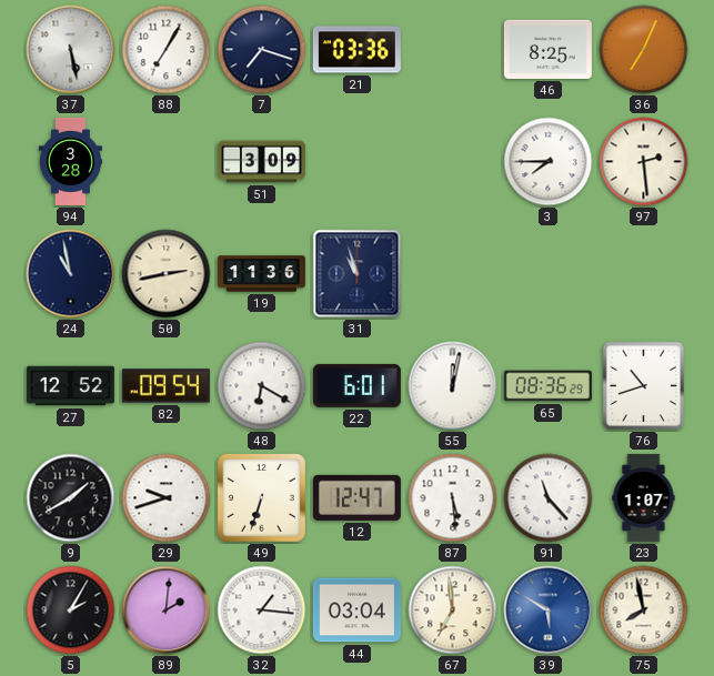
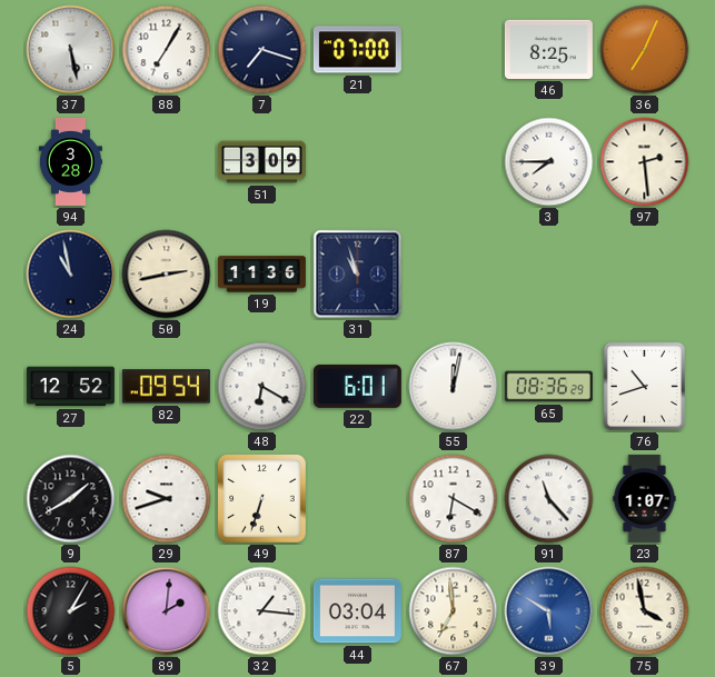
21: 03:36 -> 07:00 (357, 50)
12: 12:47 -> none (356, 497)
87: 5:29 -> 6:20 (454, 499)
75: 7:58 -> 3:58 (645, 611)
